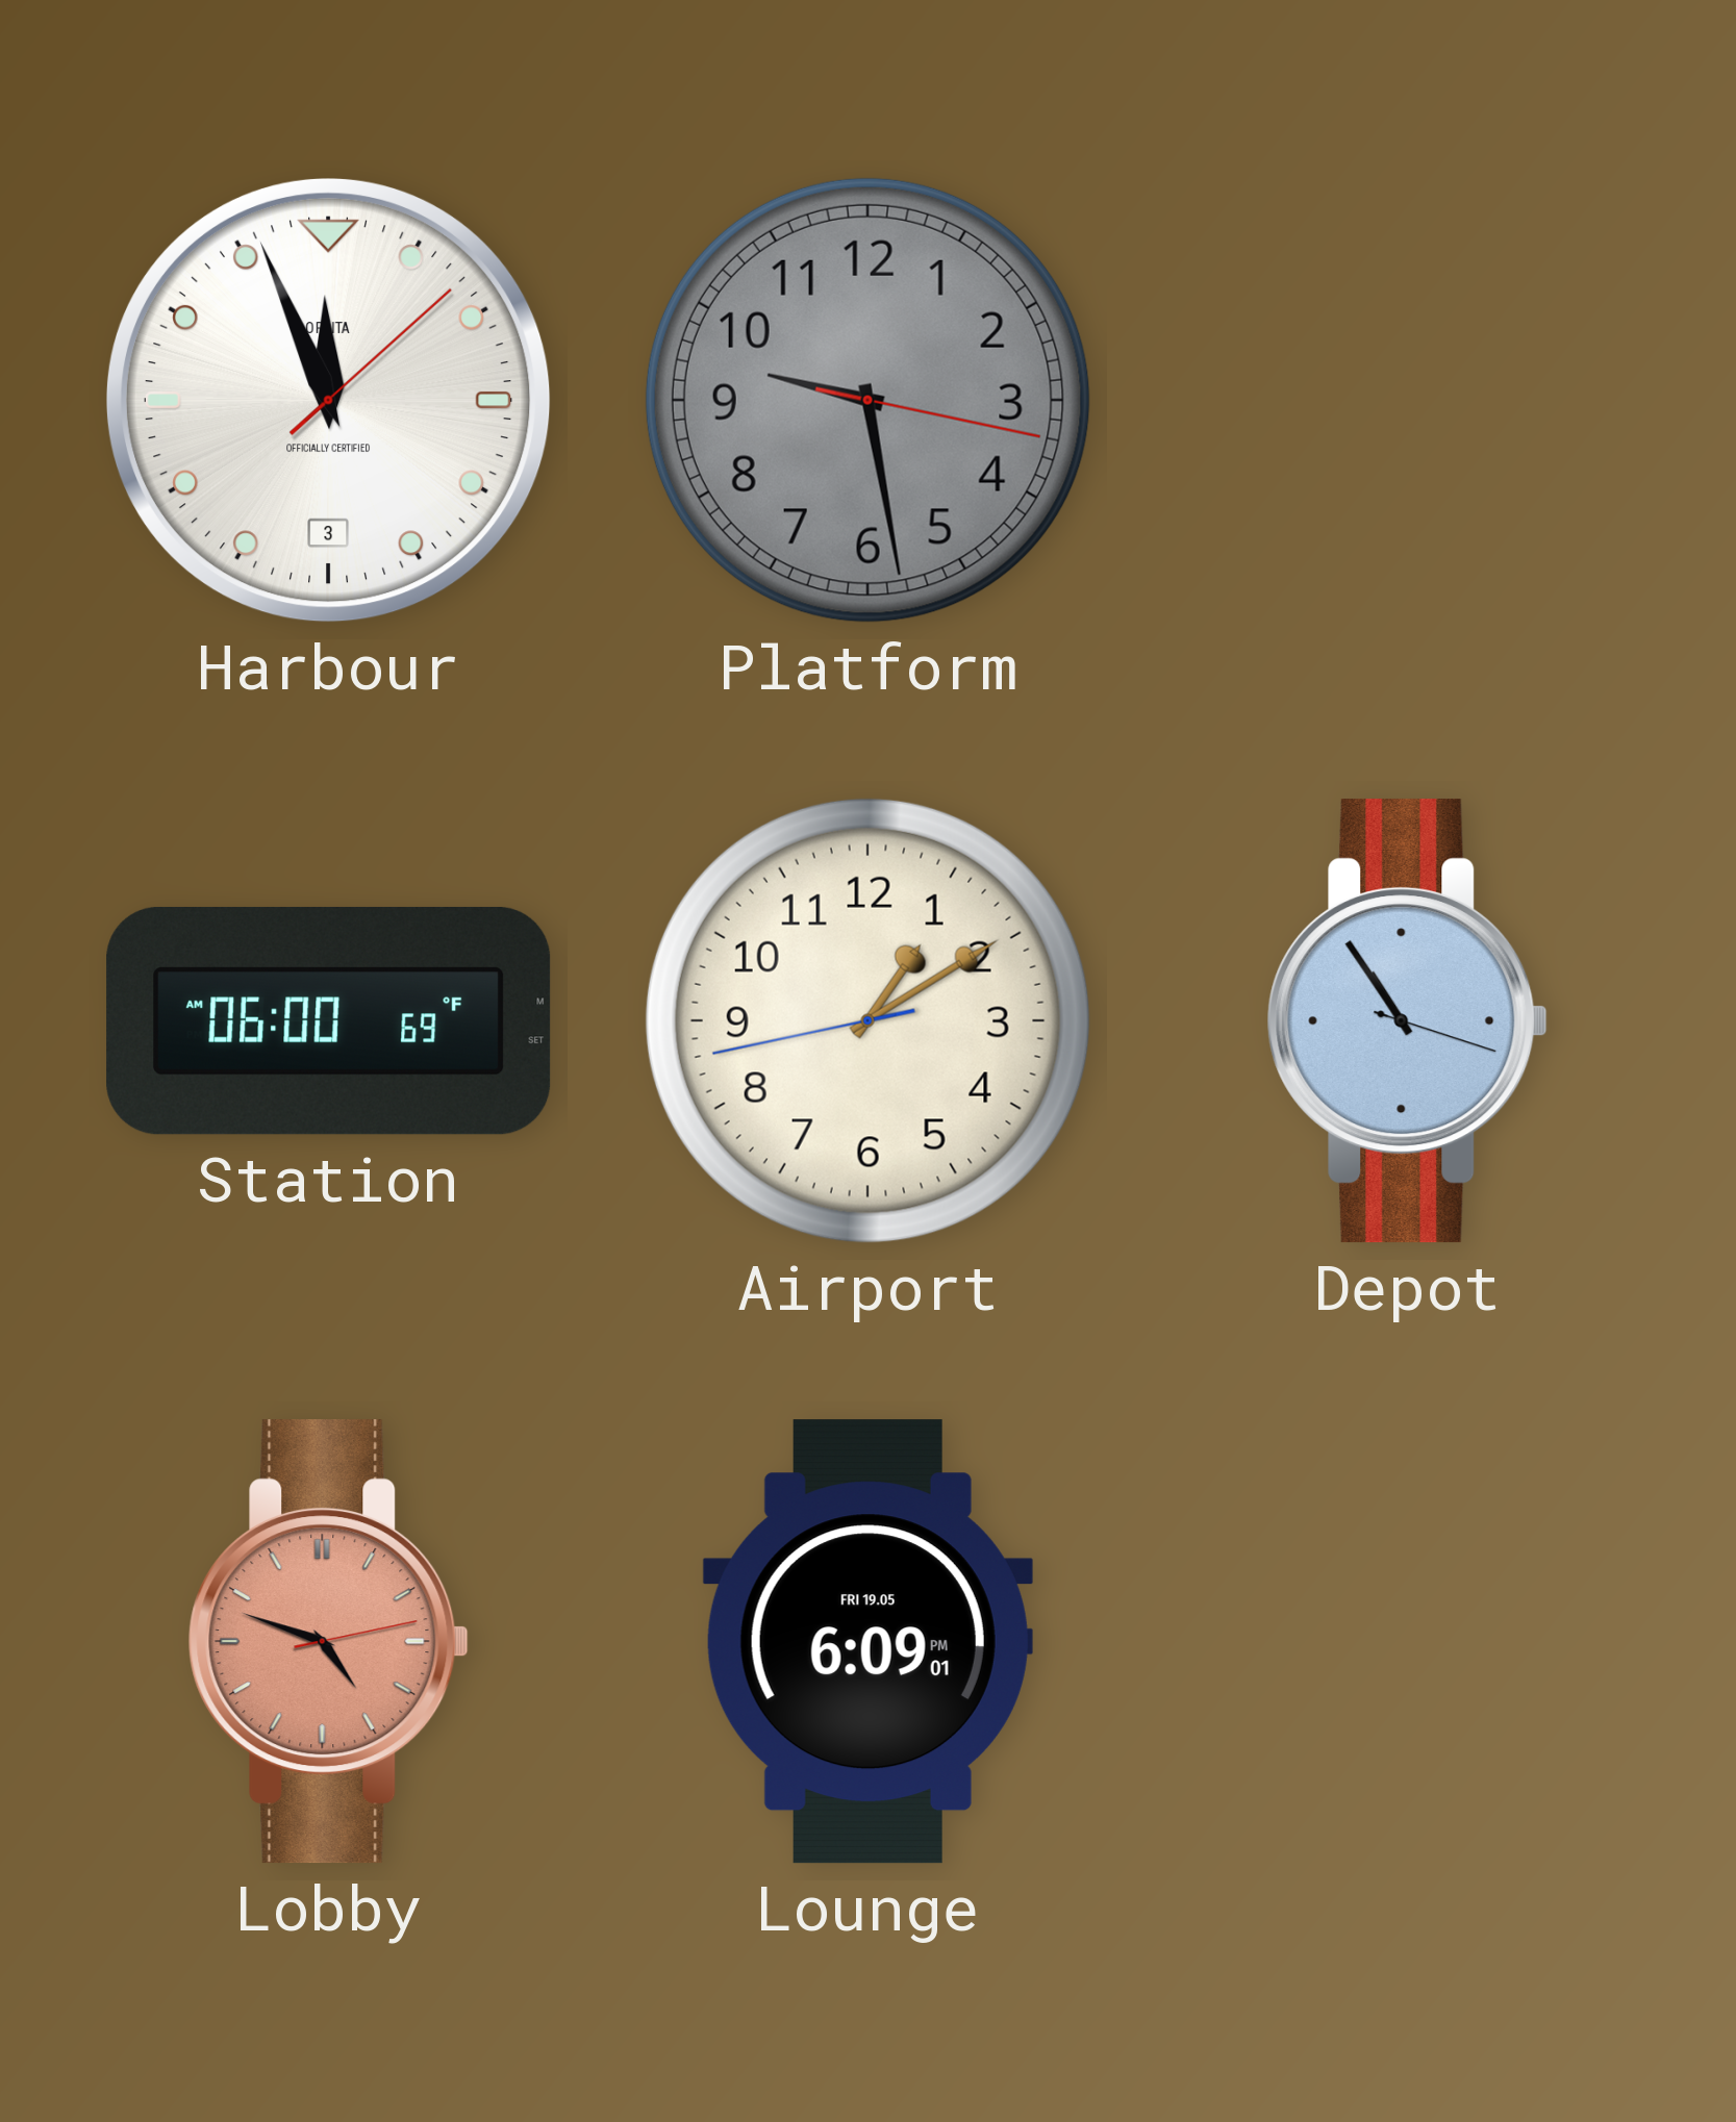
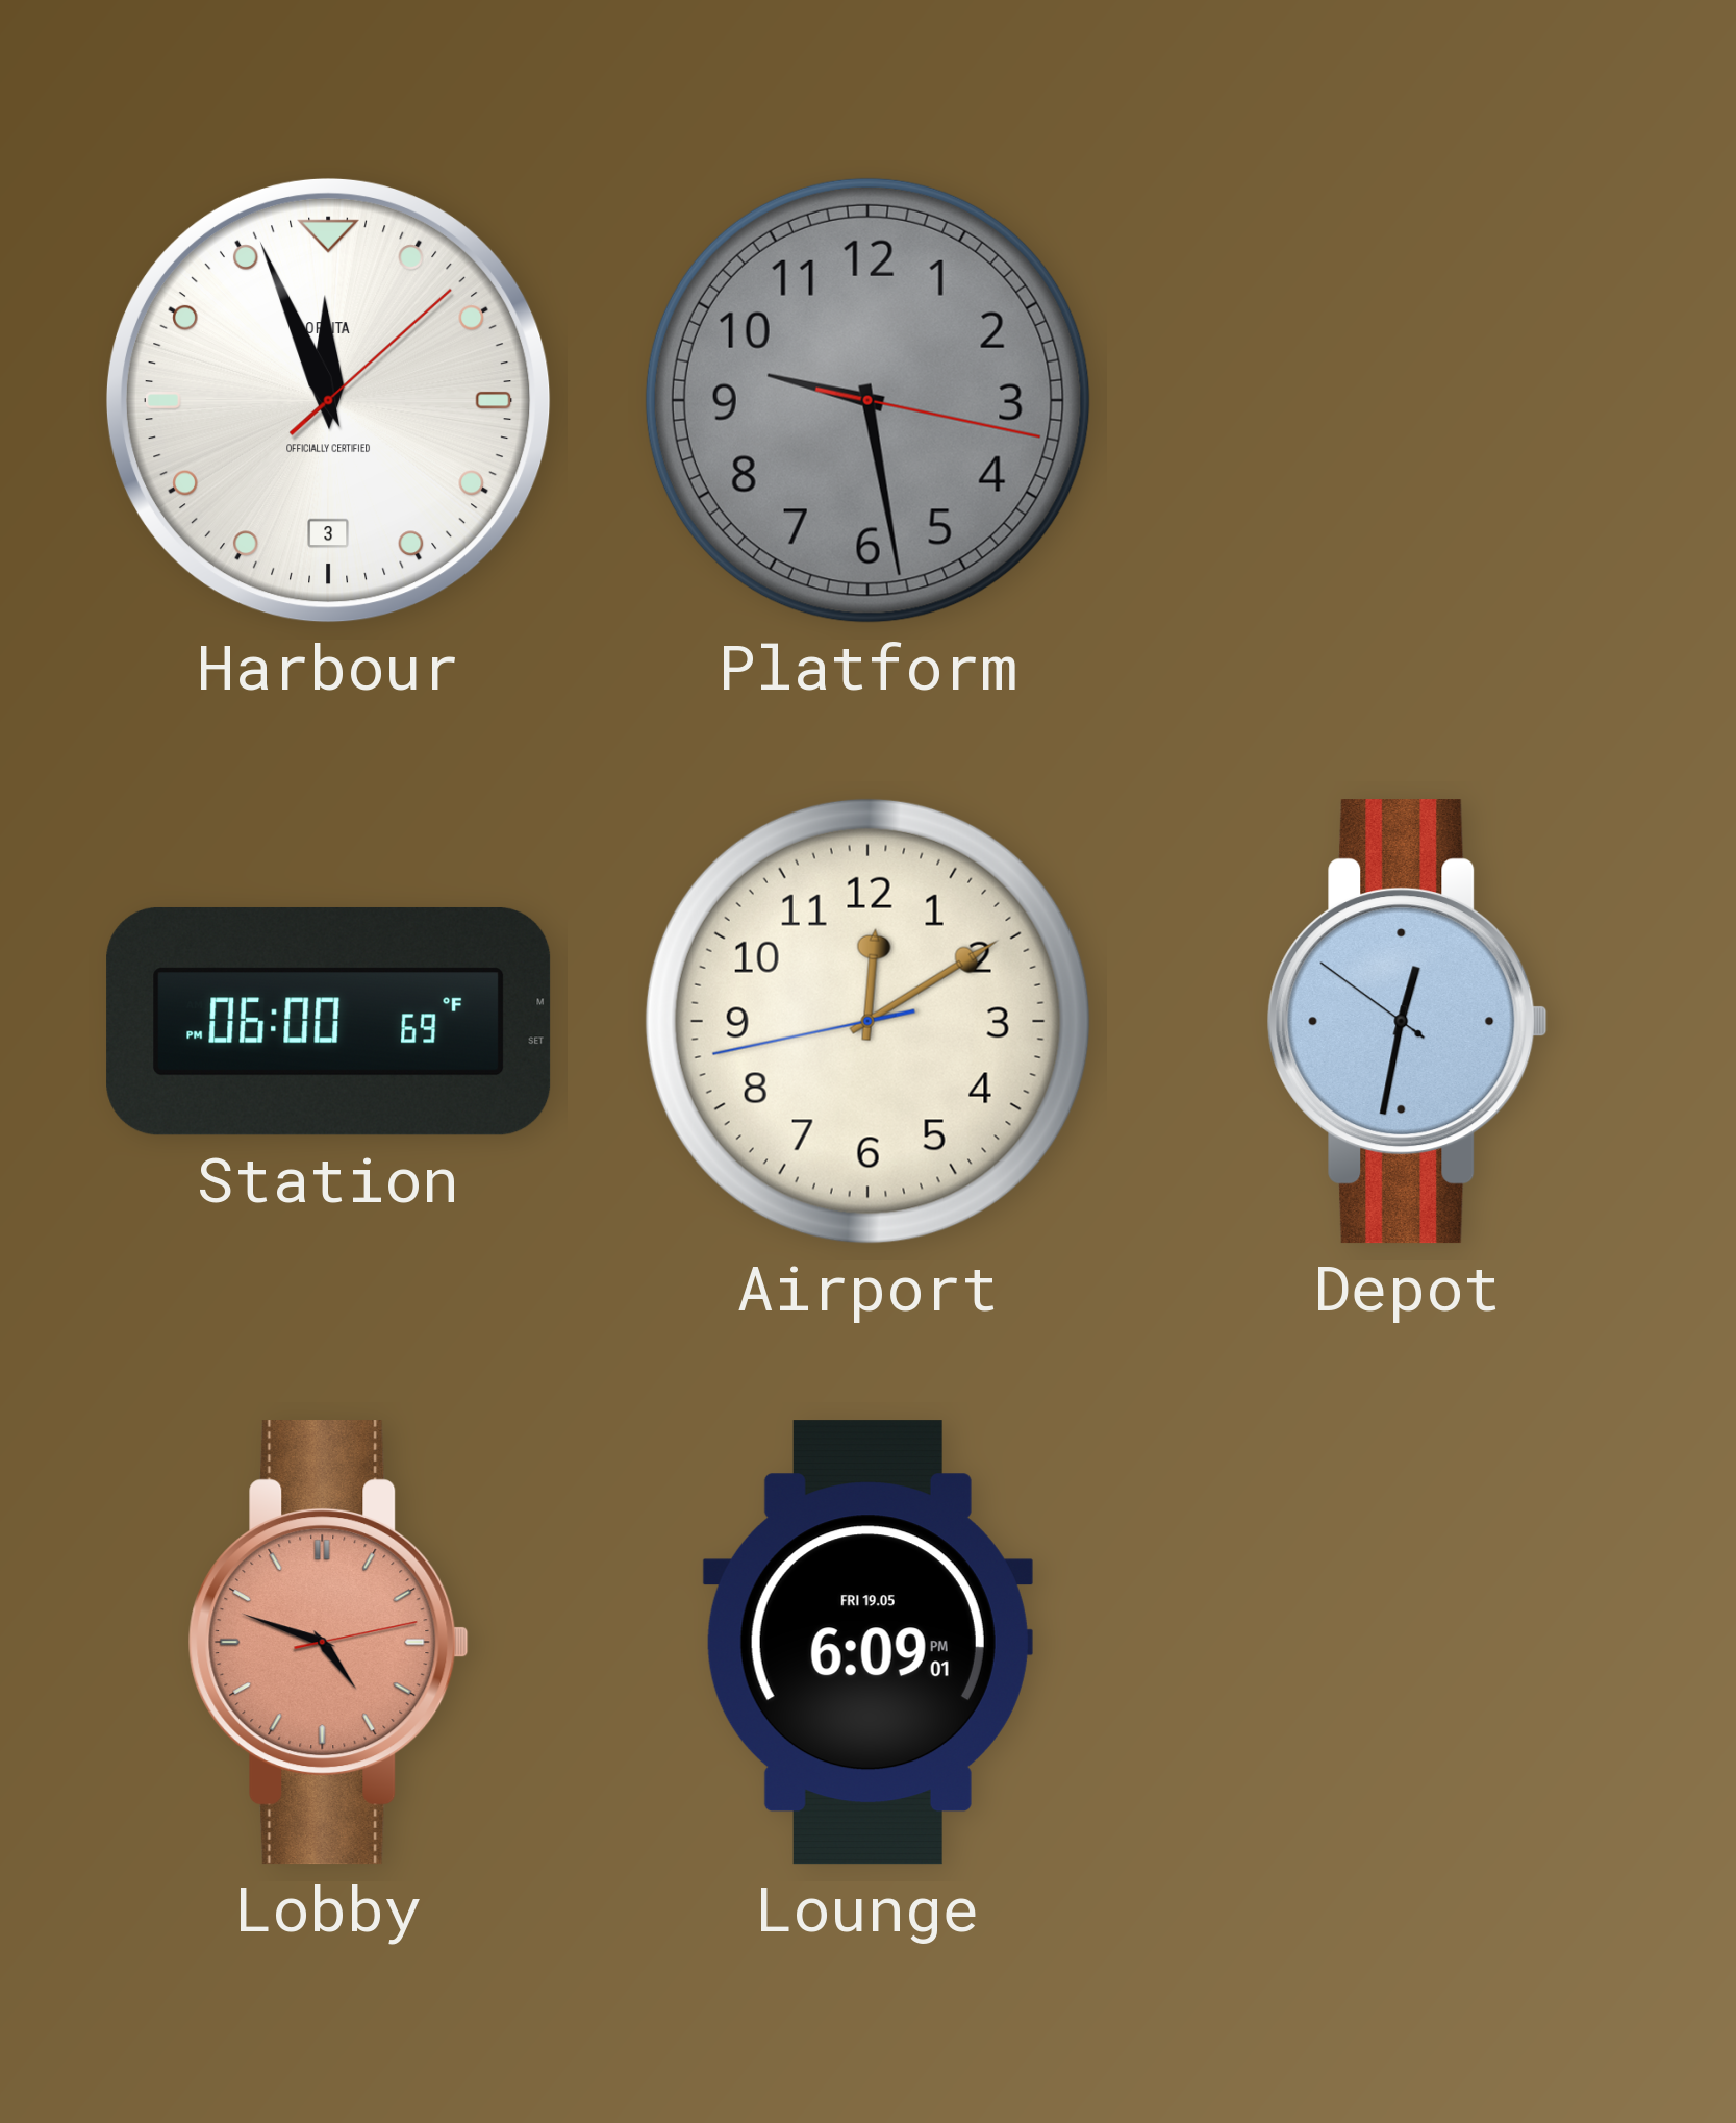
Station: 06:00 AM -> 06:00 PM (329, 1021)
Airport: 1:09 -> 12:09 (867, 1021)
Depot: 10:54 -> 12:31 (1407, 1022)
